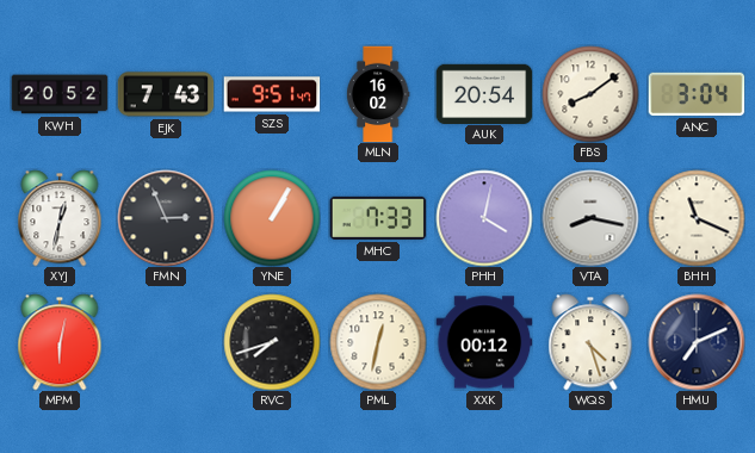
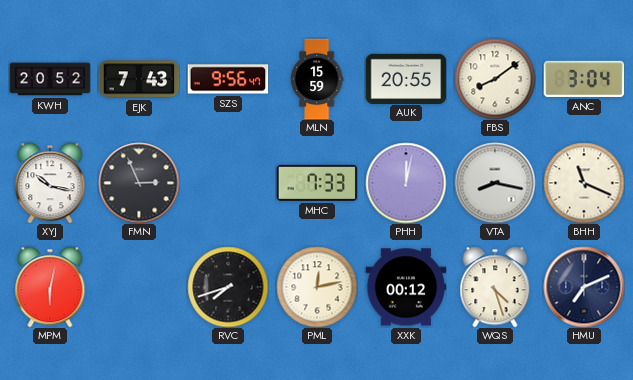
SZS: 9:51 -> 9:56 (228, 79)
MLN: 16:02 -> 15:59 (317, 79)
AUK: 20:54 -> 20:55 (406, 78)
XYJ: 12:32 -> 10:17 (50, 183)
YNE: 1:05 -> none (272, 218)
PHH: 4:02 -> 12:02 (406, 183)
PML: 12:32 -> 12:13 (317, 287)
